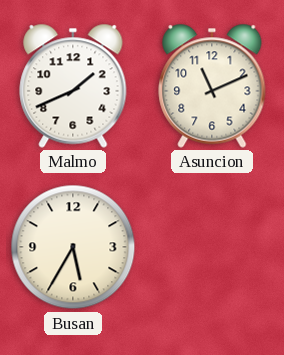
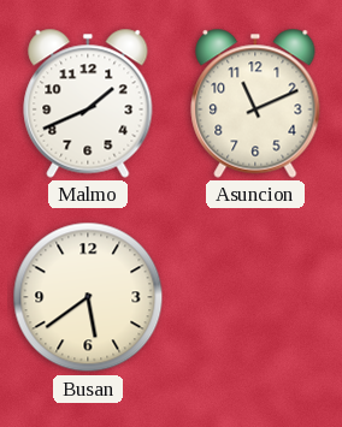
Busan: 5:35 -> 5:39 (88, 297)
